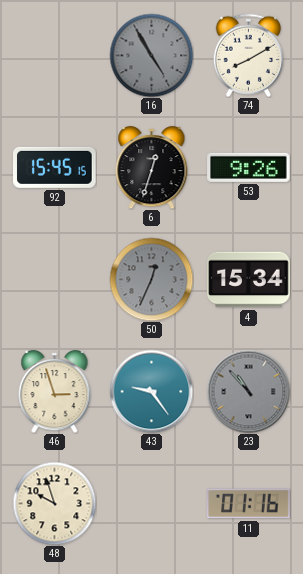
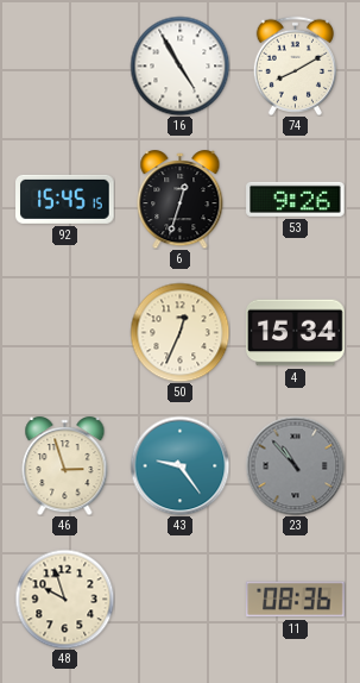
16 dial: grey -> white (179, 65)
50 dial: grey -> cream (179, 332)
11: 01:16 -> 08:36 (296, 600)
